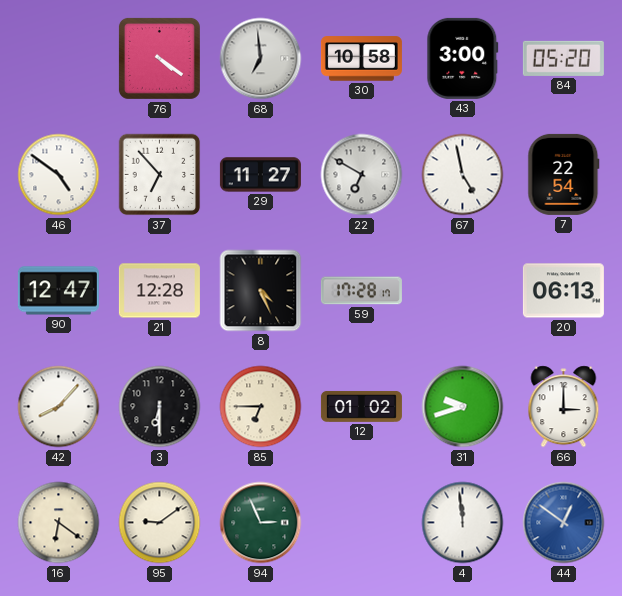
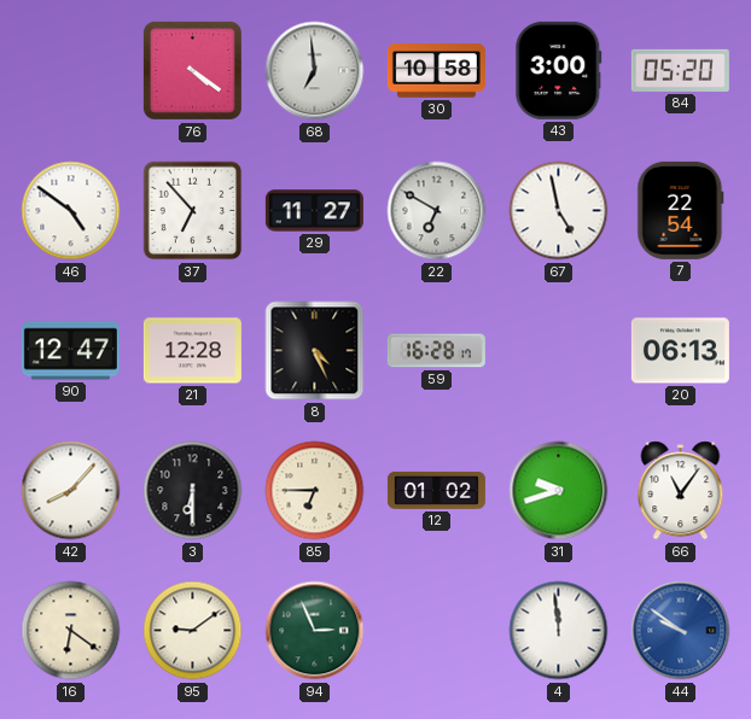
59: 17:28 -> 16:28 (436, 351)
66: 3:00 -> 11:06 (681, 491)
44: 12:51 -> 9:51 (681, 631)
